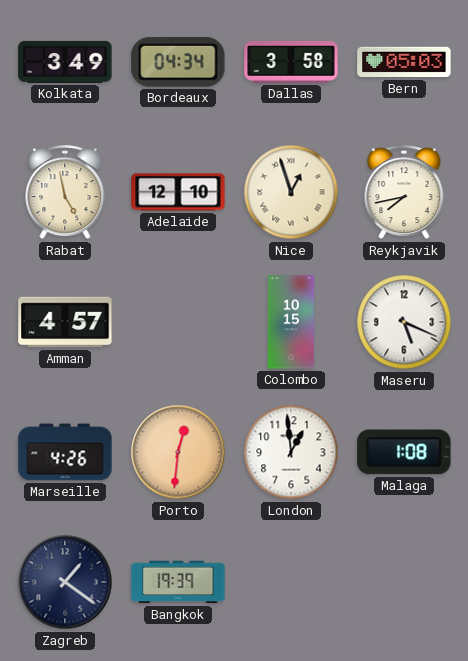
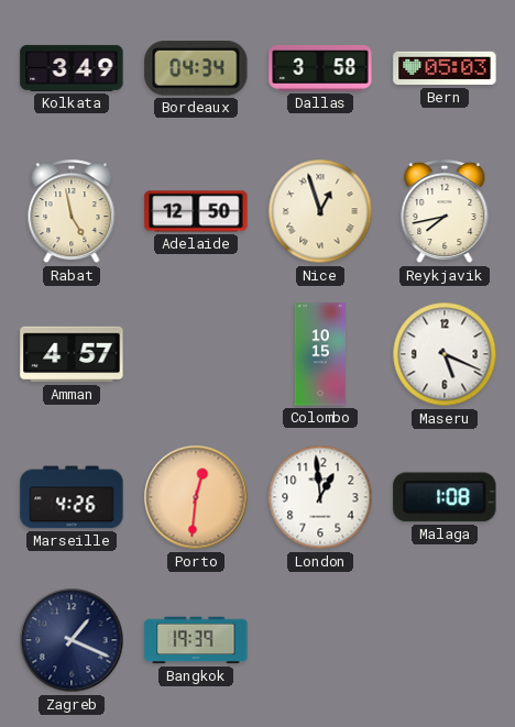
Adelaide: 12:10 -> 12:50 (196, 211)
Zagreb: 1:21 -> 1:19 (72, 640)
